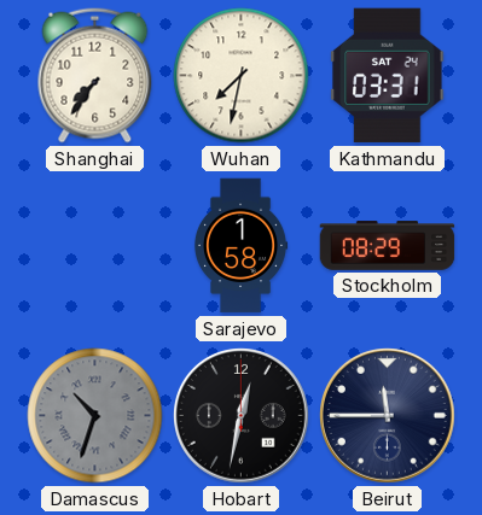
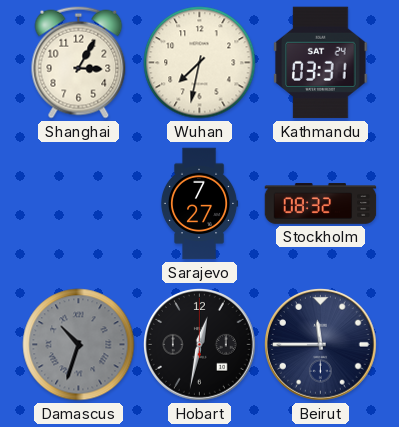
Shanghai: 7:36 -> 3:05 (79, 63)
Sarajevo: 1:58 -> 7:27 (199, 204)
Stockholm: 08:29 -> 08:32 (321, 204)
